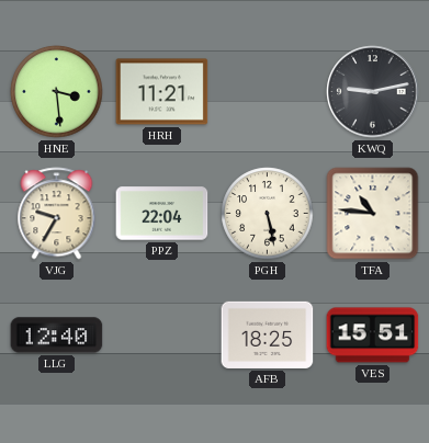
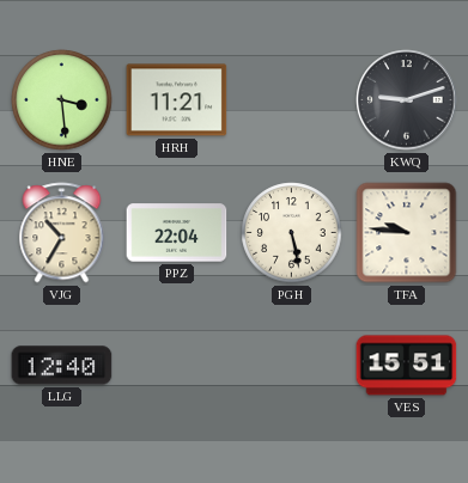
KWQ: 9:13 -> 9:12 (407, 100)
VJG: 9:35 -> 10:35 (62, 233)
TFA: 10:46 -> 9:46 (407, 233)
AFB: 18:25 -> none (268, 334)
